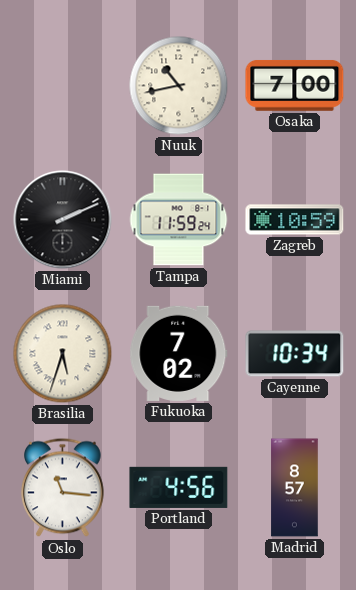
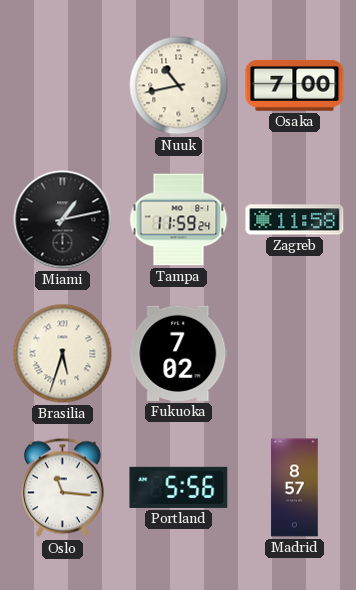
Miami: 2:11 -> 1:13 (63, 220)
Zagreb: 10:59 -> 11:58 (295, 220)
Cayenne: 10:34 -> none (295, 354)
Portland: 4:56 -> 5:56 (179, 487)
